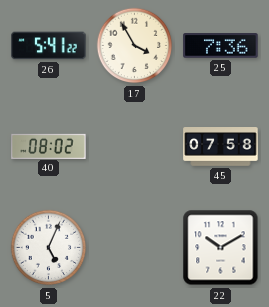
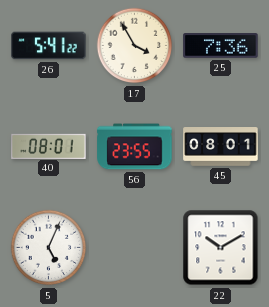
40: 08:02 -> 08:01 (49, 146)
56: none -> 23:55 (135, 147)
45: 07:58 -> 08:01 (221, 147)
